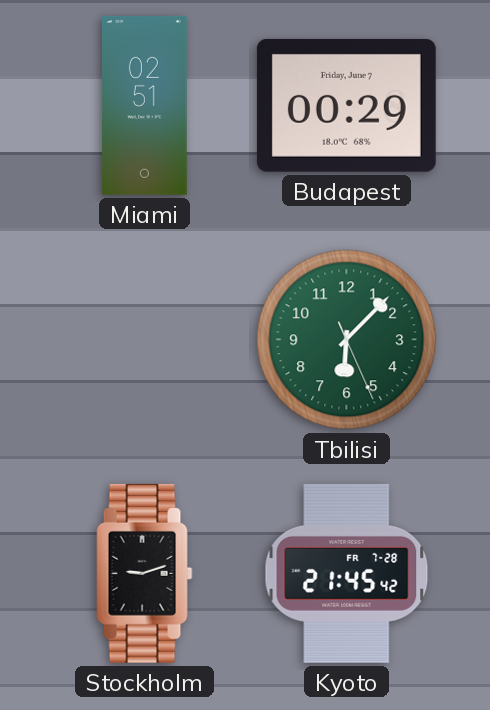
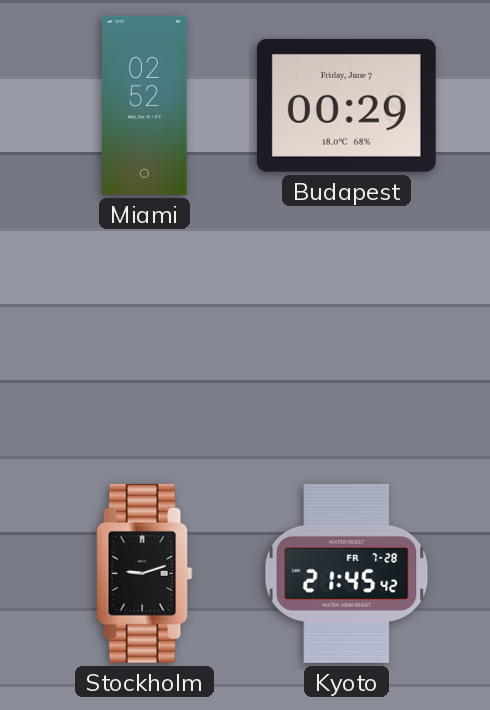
Miami: 02:51 -> 02:52 (145, 105)
Tbilisi: 6:07 -> none (347, 340)
